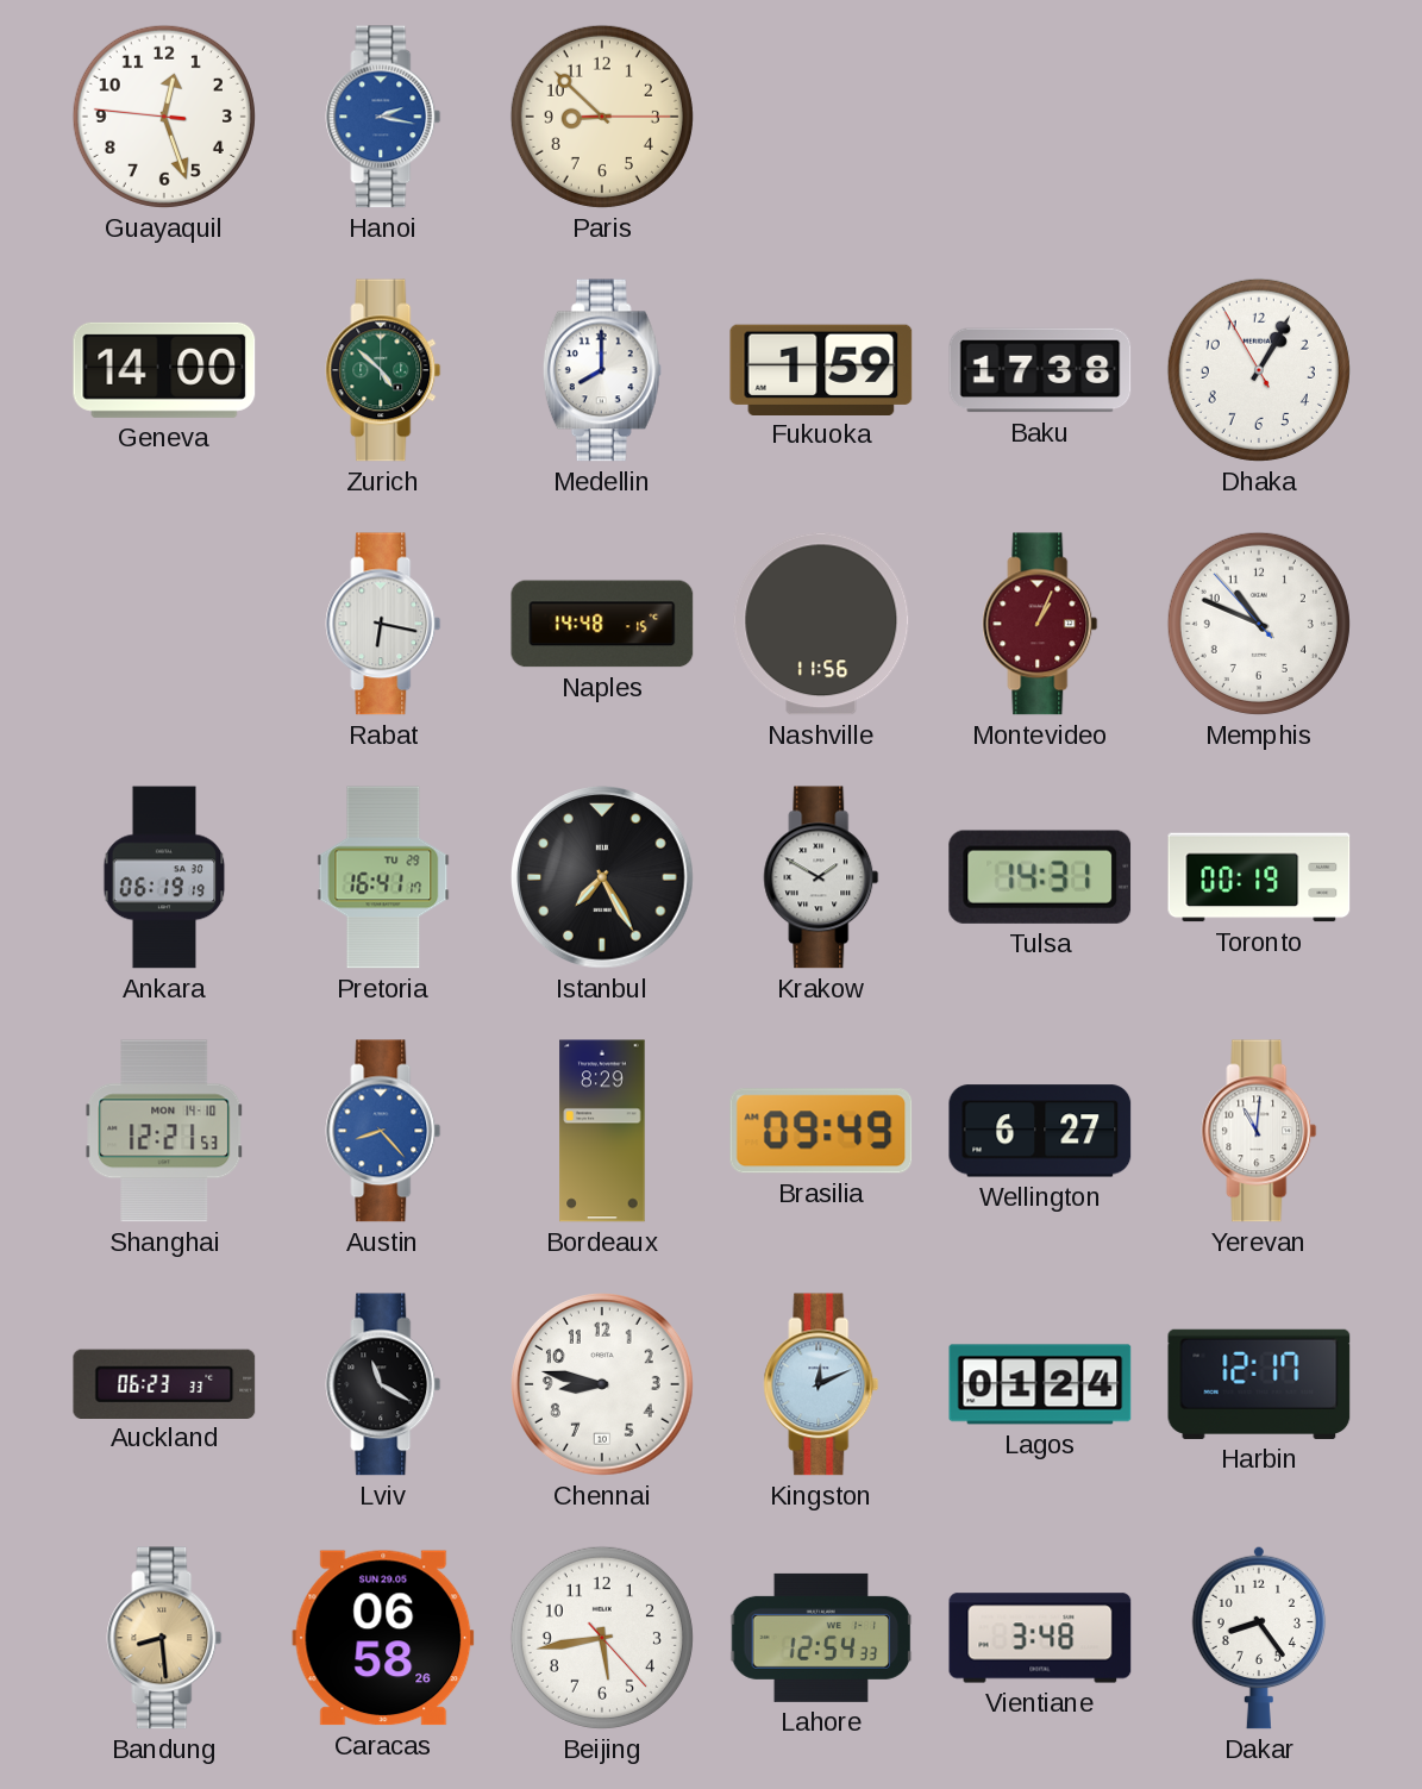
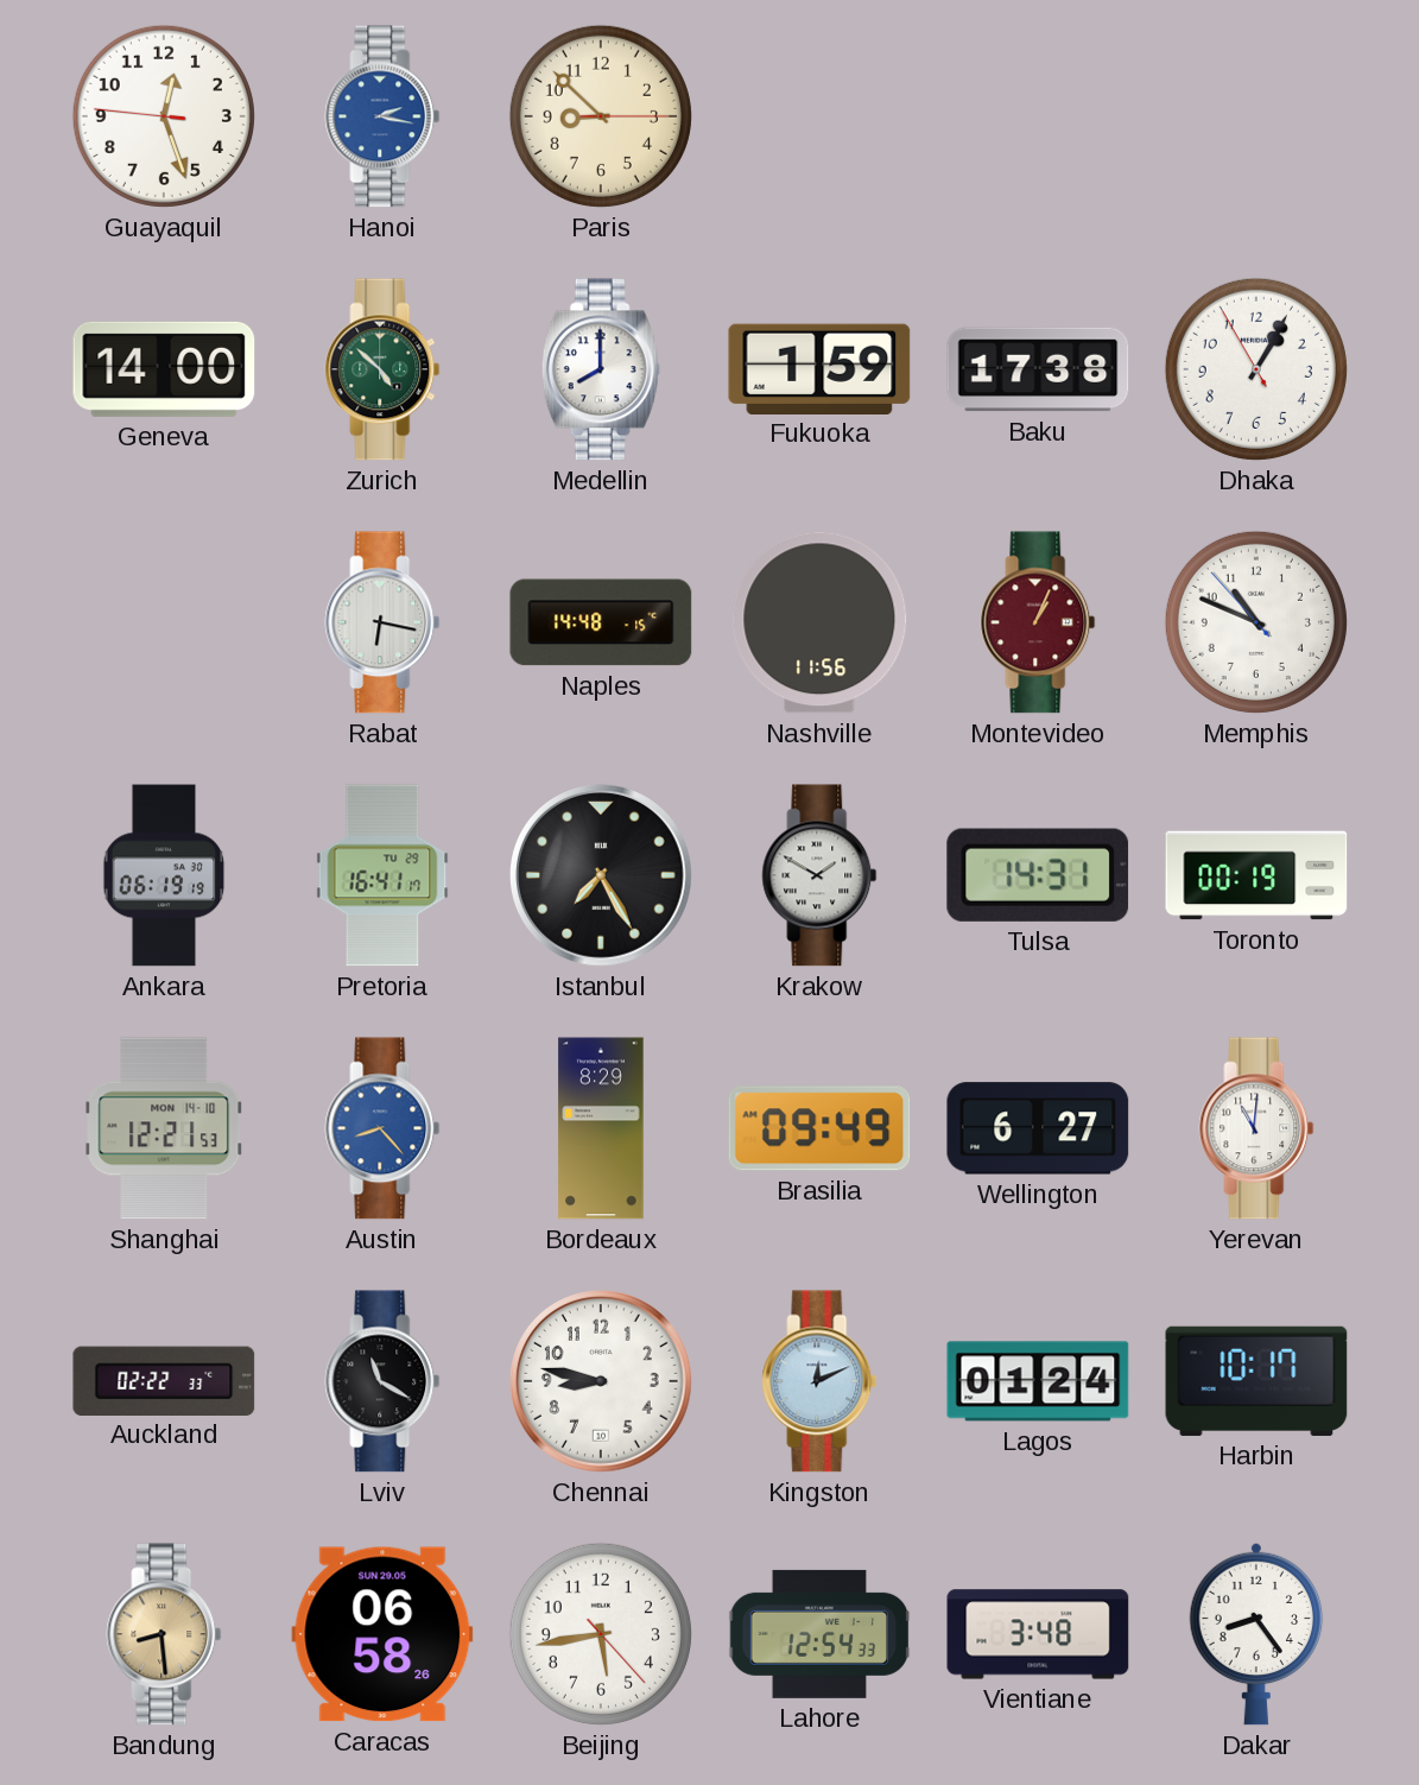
Auckland: 06:23 -> 02:22 (164, 1380)
Harbin: 12:17 -> 10:17 (1256, 1381)
